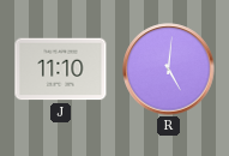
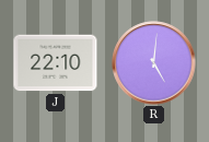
J: 11:10 -> 22:10 (56, 63)
